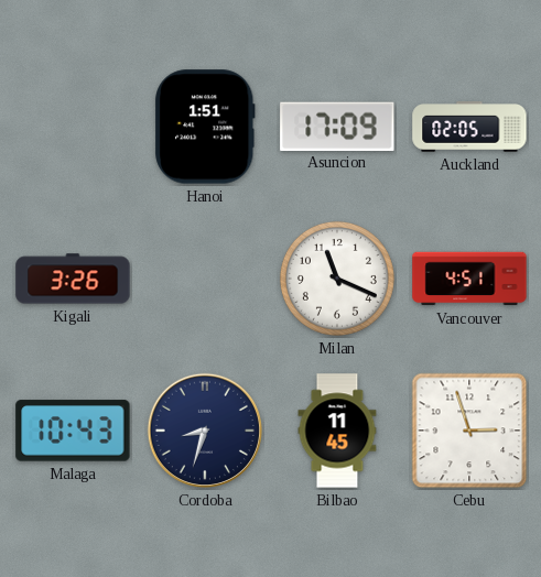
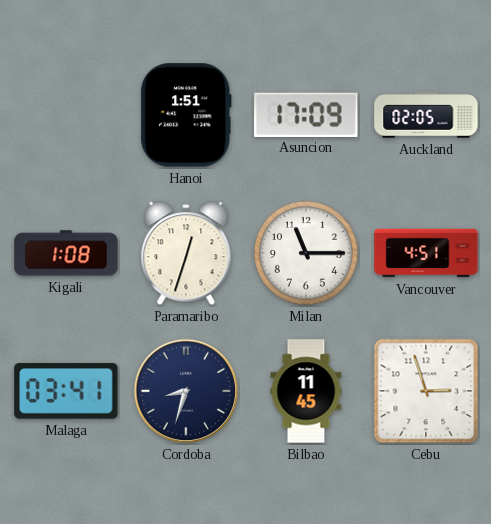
Kigali: 3:26 -> 1:08 (66, 253)
Paramaribo: none -> 12:33 (186, 254)
Milan: 11:19 -> 11:15 (306, 253)
Malaga: 10:43 -> 03:41 (66, 391)
